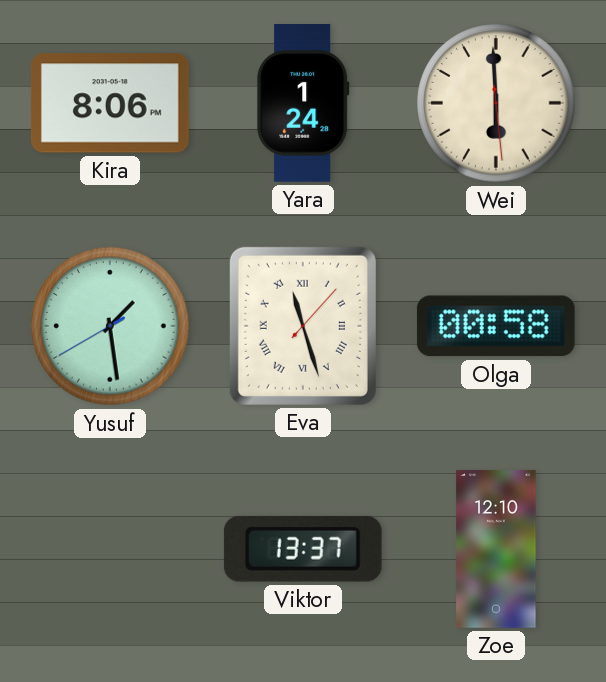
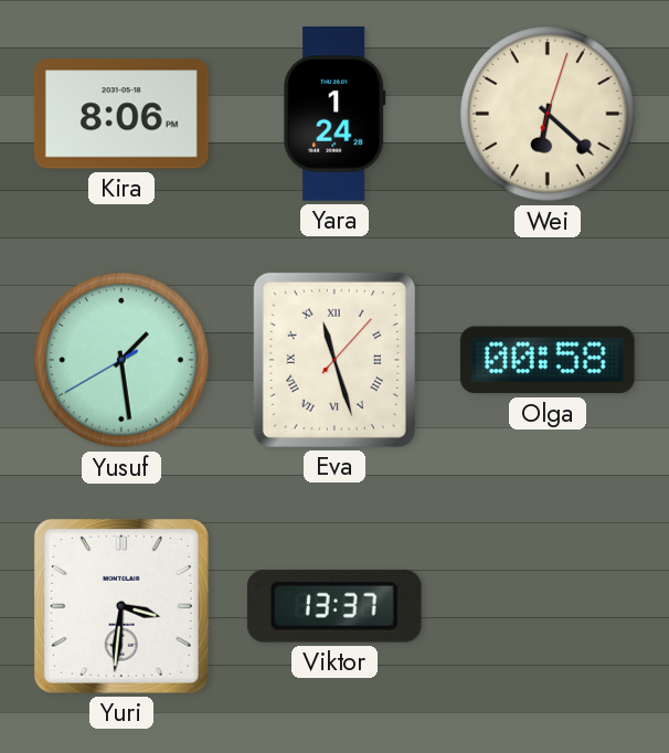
Wei: 5:59 -> 6:22 (548, 114)
Yuri: none -> 3:31 (121, 606)
Zoe: 12:10 -> none (496, 549)
